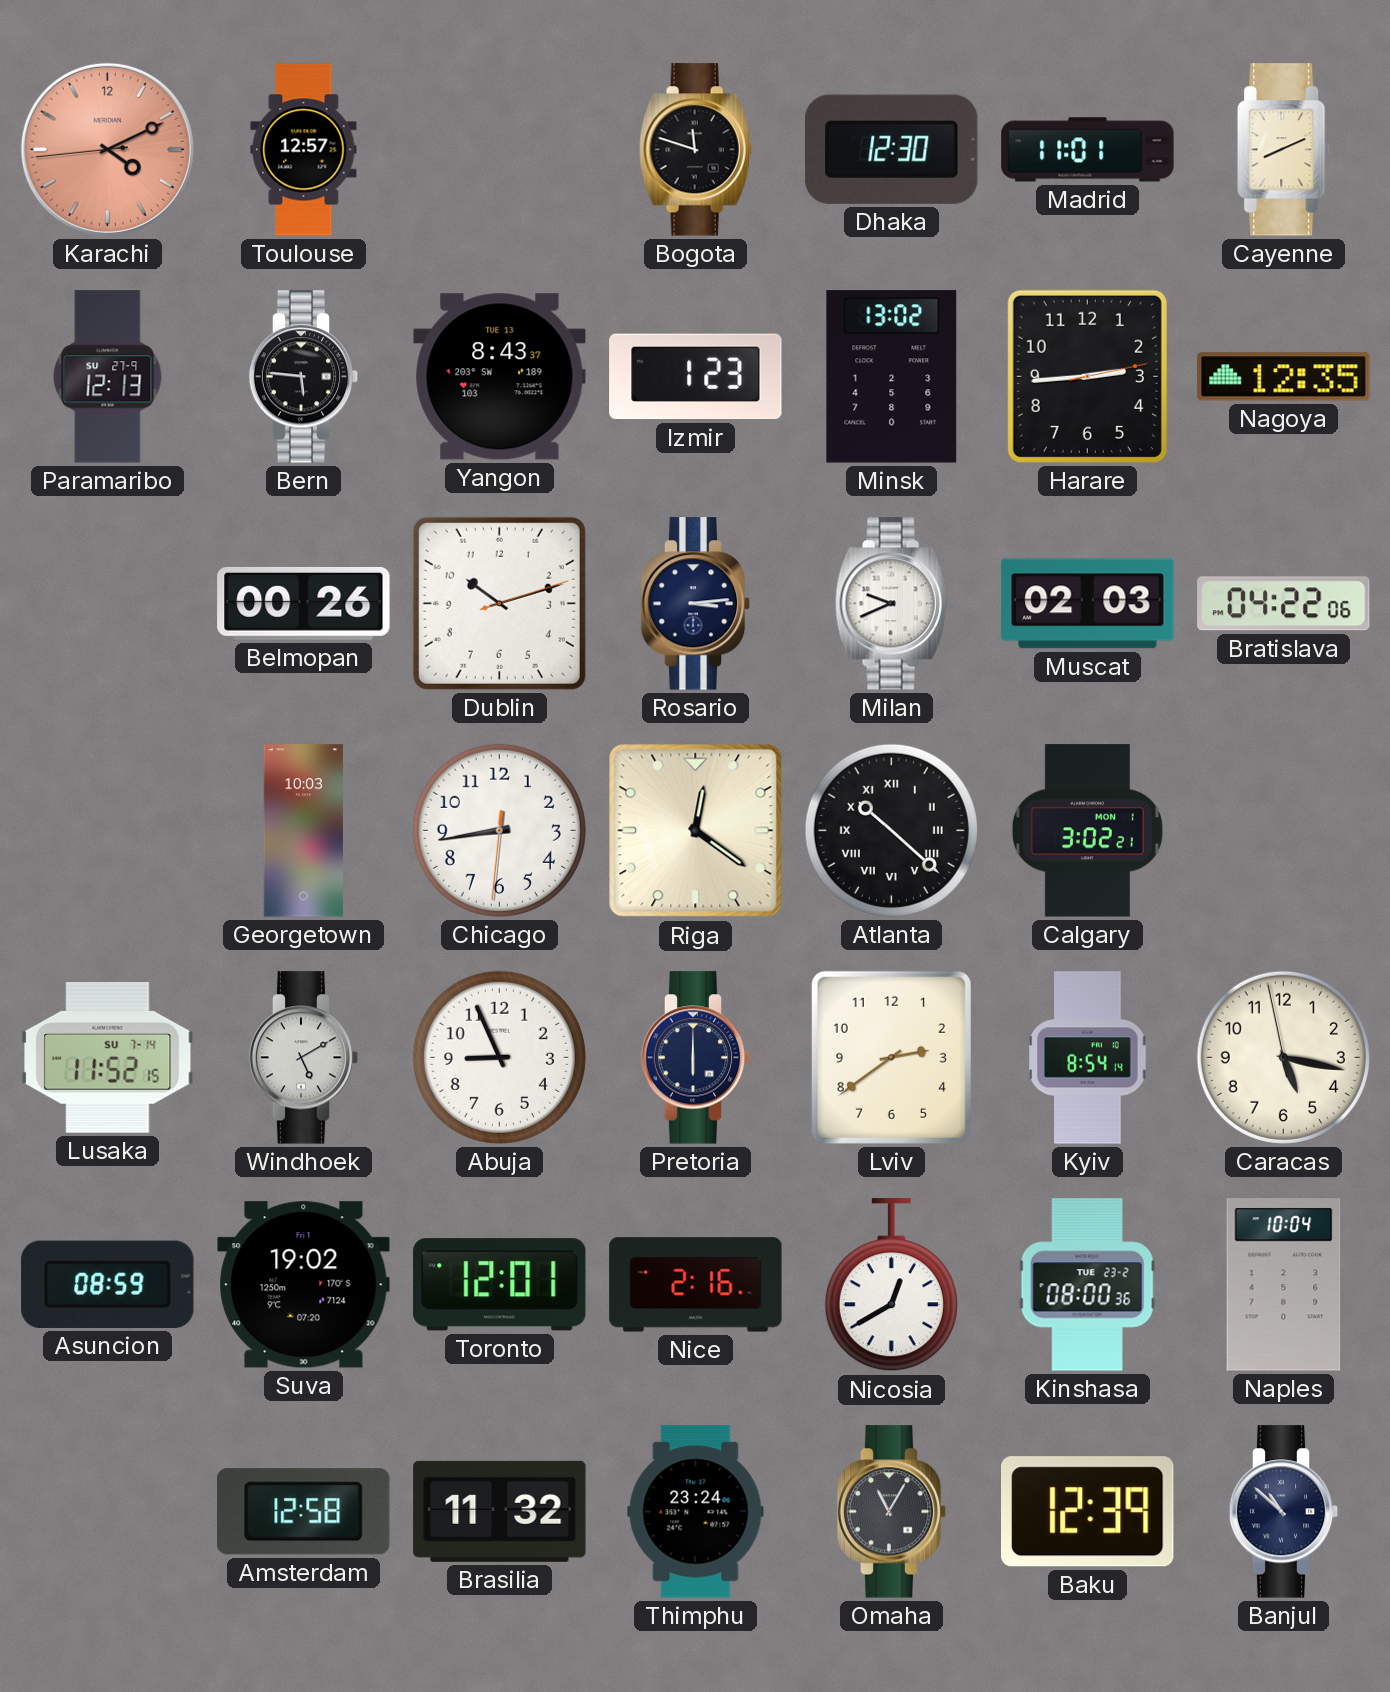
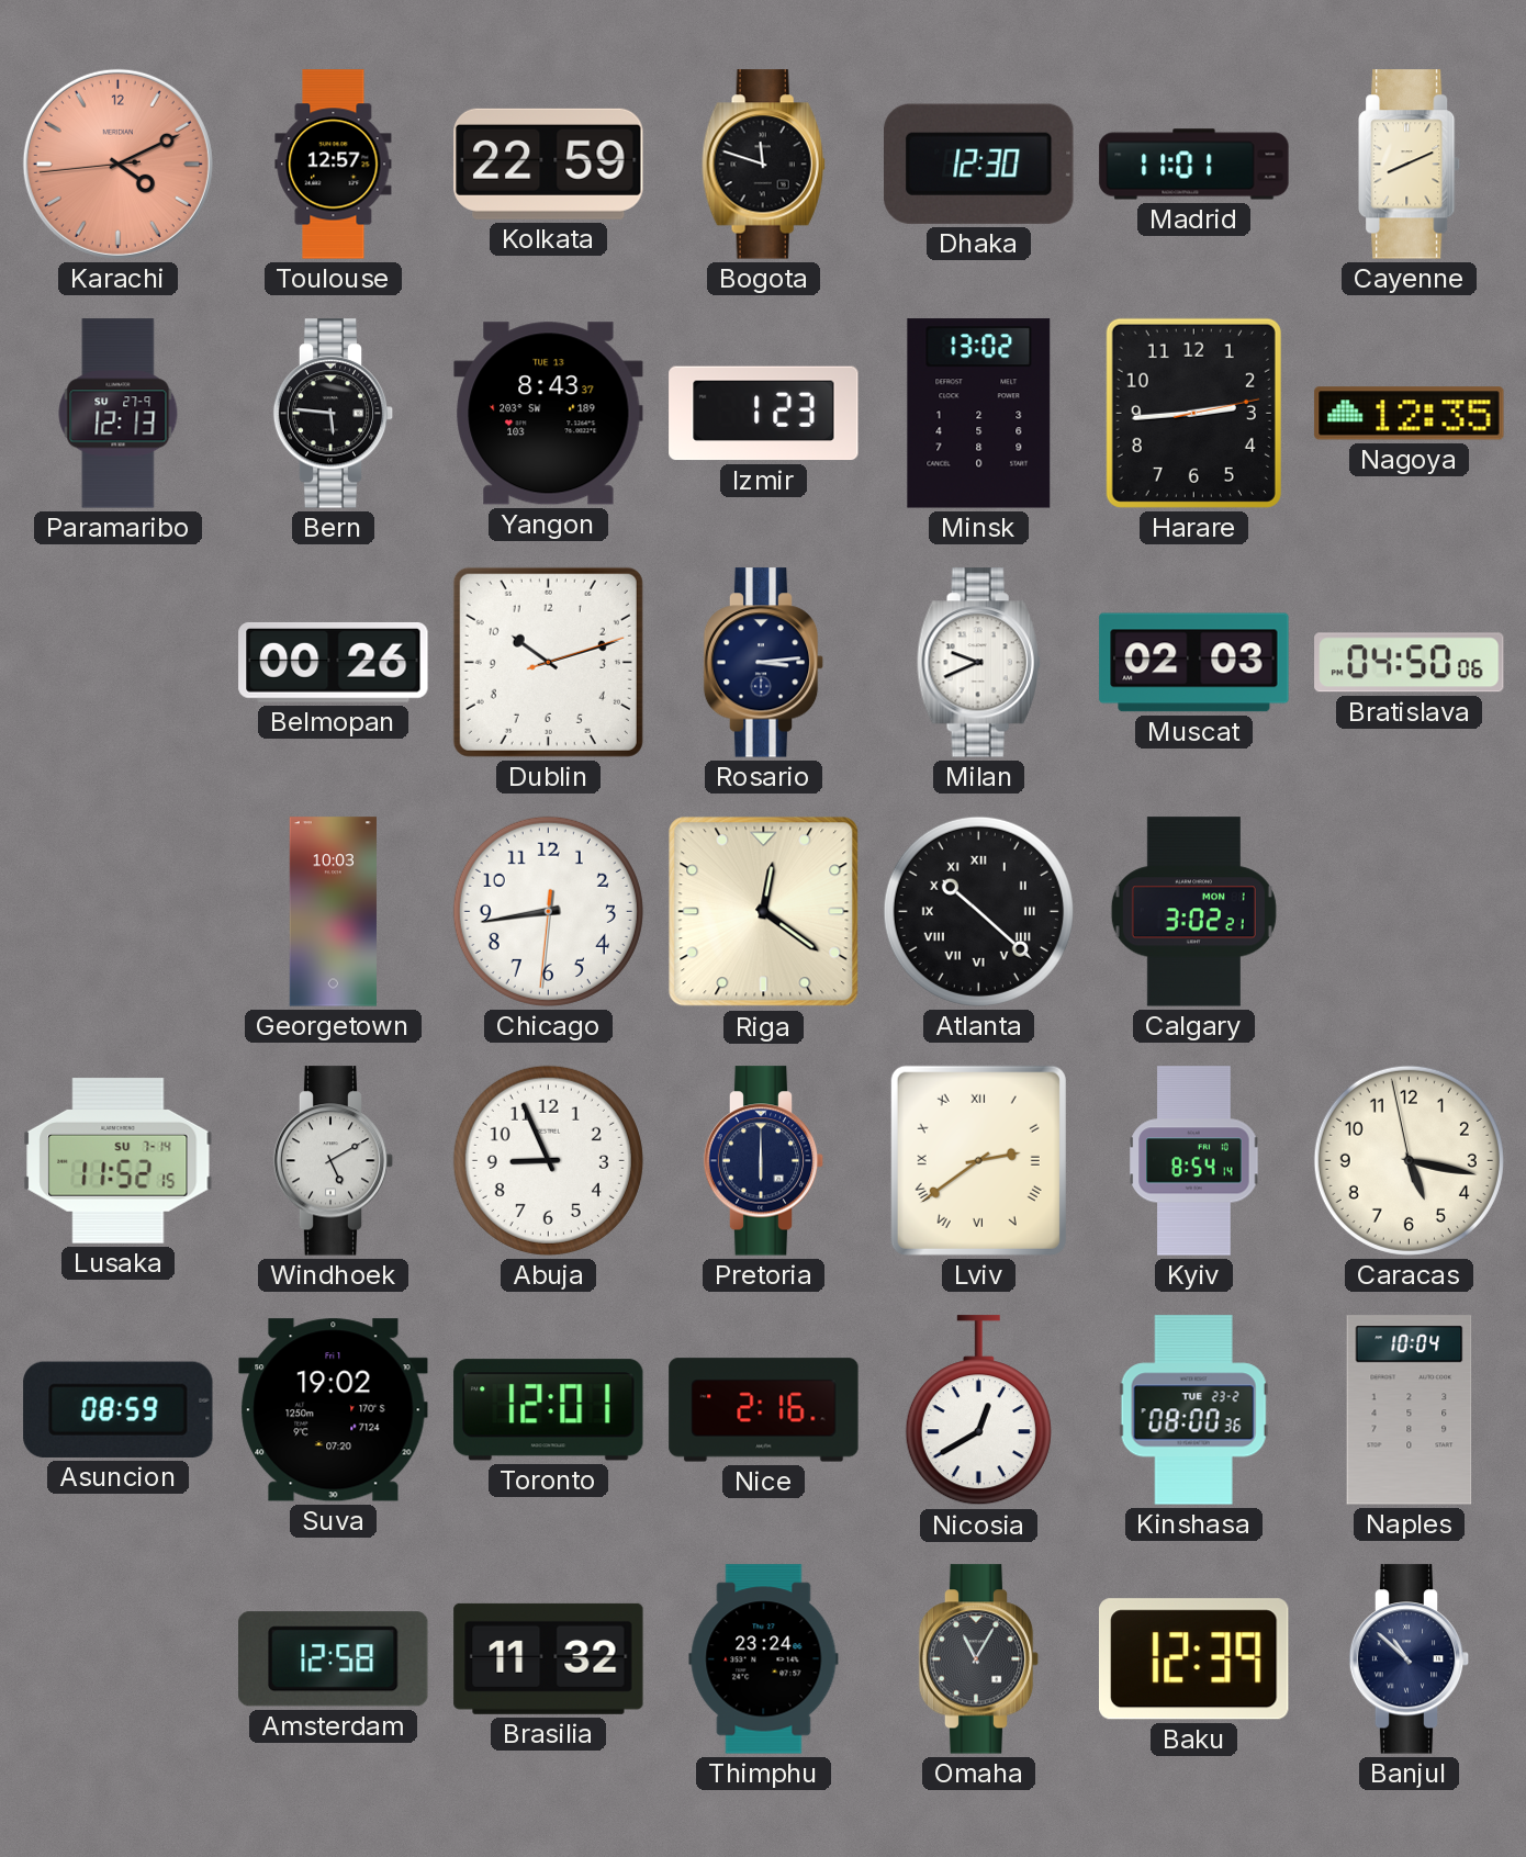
Kolkata: none -> 22:59 (549, 164)
Bratislava: 04:22 -> 04:50 (1410, 663)
Lviv numerals: Arabic -> Roman (978, 1160)
